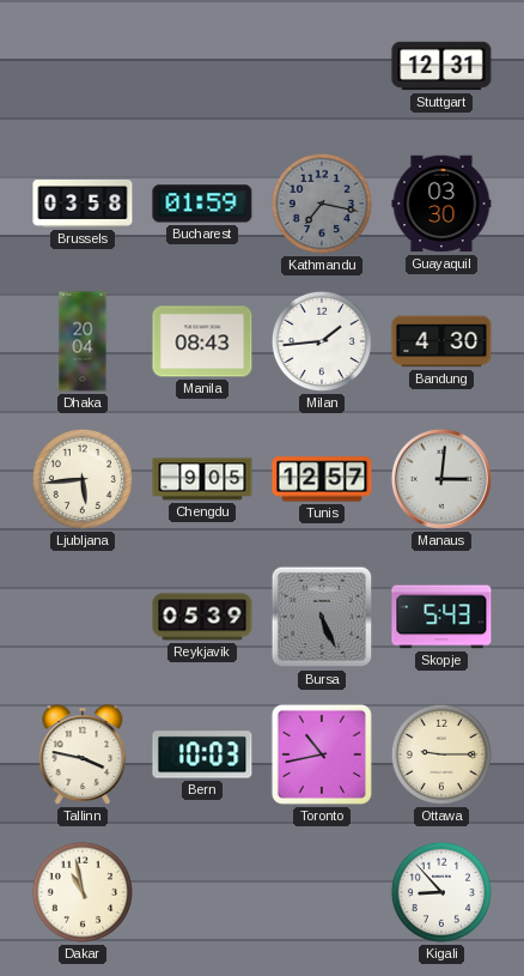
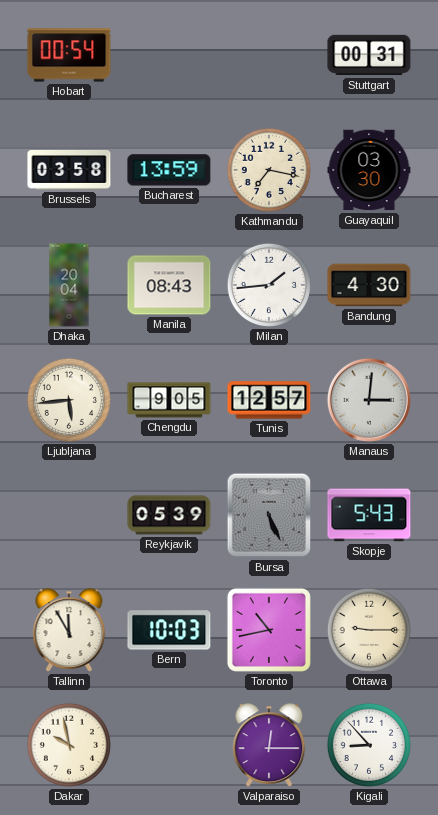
Hobart: none -> 00:54 (69, 55)
Stuttgart: 12:31 -> 00:31 (369, 55)
Bucharest: 01:59 -> 13:59 (169, 170)
Kathmandu dial: grey -> cream (269, 170)
Tallinn: 3:47 -> 11:55 (69, 630)
Dakar: 10:58 -> 9:58 (69, 745)
Valparaiso: none -> 12:15 (269, 745)
